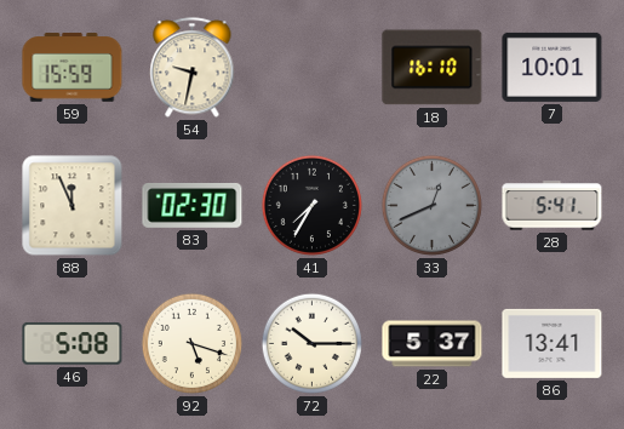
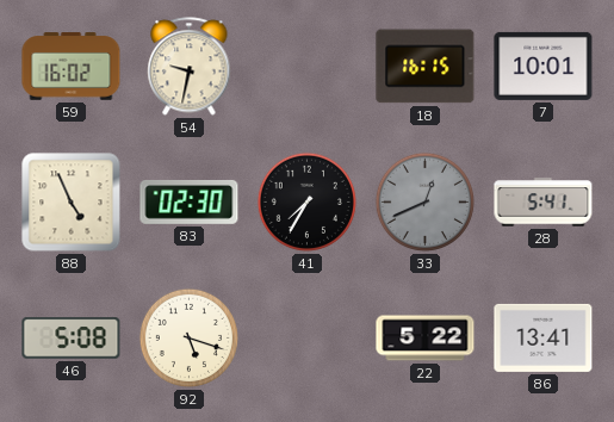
59: 15:59 -> 16:02 (72, 67)
18: 16:10 -> 16:15 (426, 67)
88: 11:56 -> 4:56 (72, 203)
72: 10:15 -> none (311, 343)
22: 5:37 -> 5:22 (426, 339)
